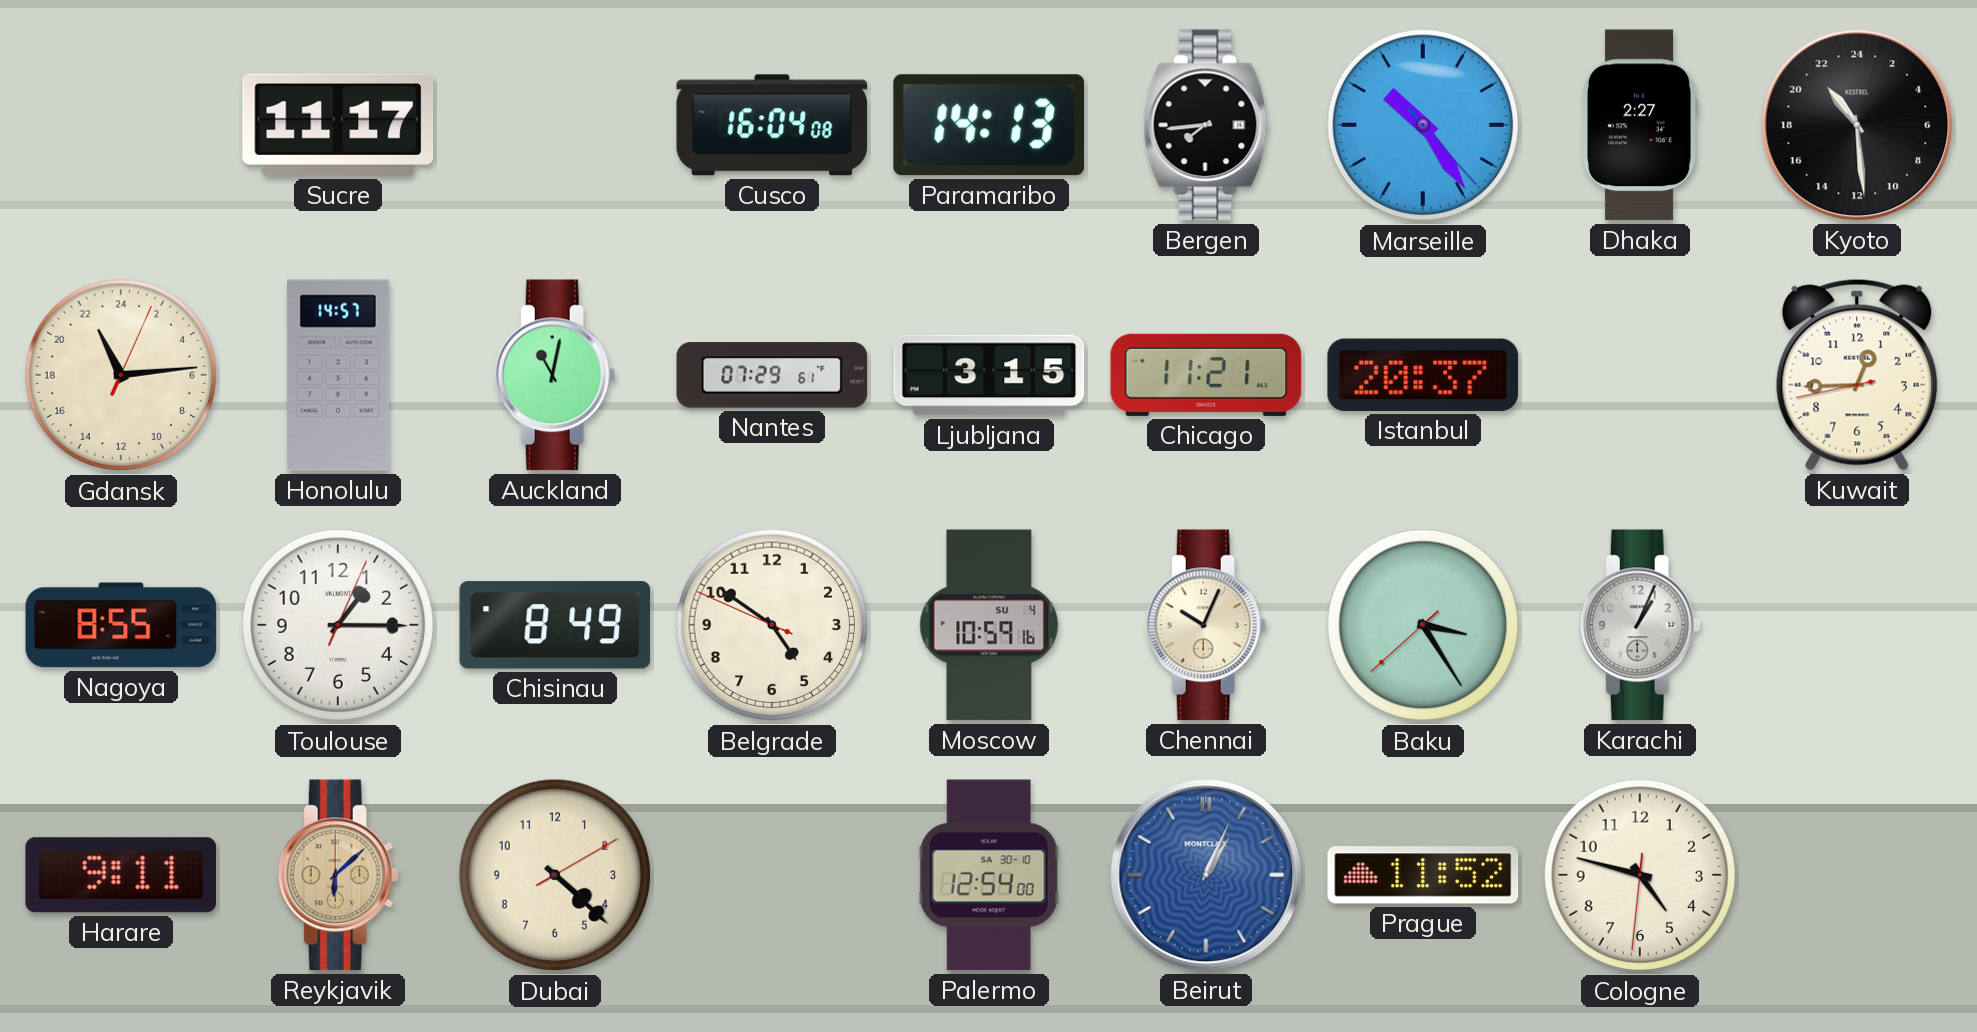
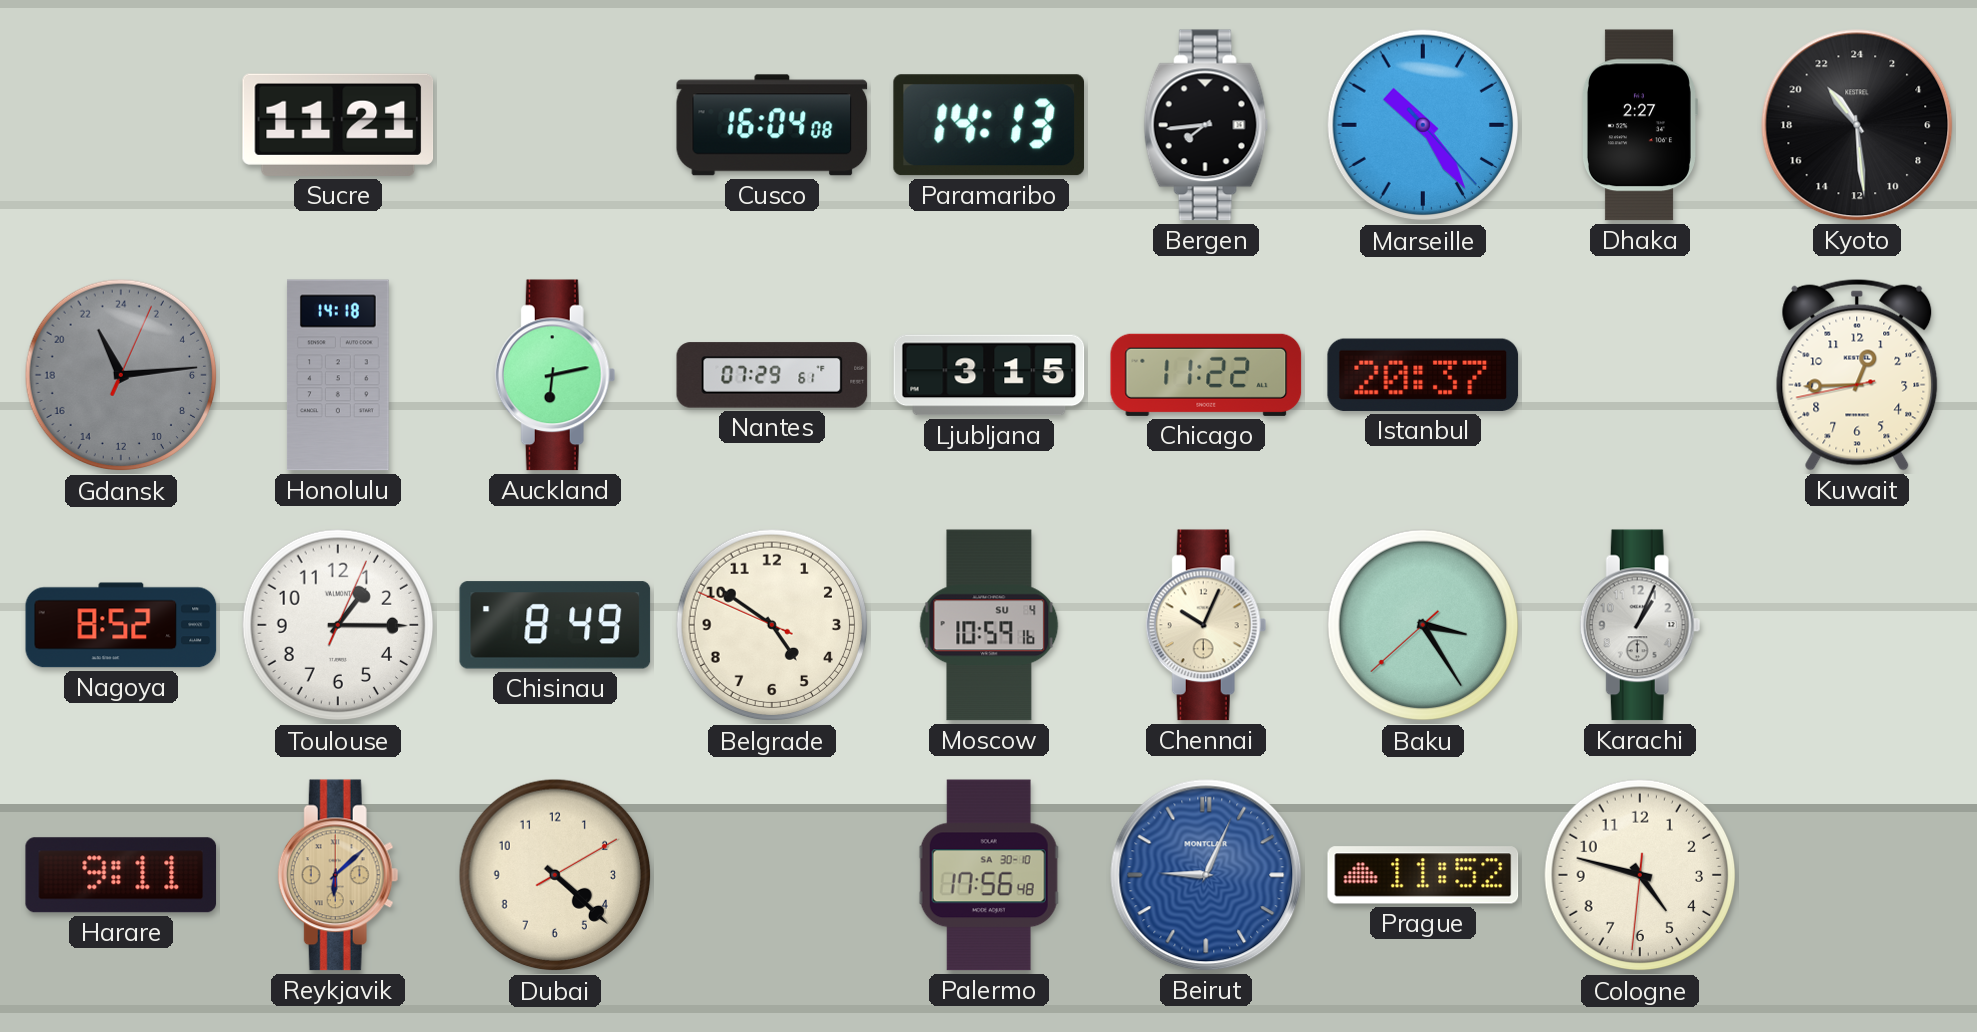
Sucre: 11:17 -> 11:21 (338, 125)
Gdansk dial: cream -> grey (121, 375)
Honolulu: 14:57 -> 14:18 (338, 375)
Auckland: 11:02 -> 6:13 (555, 375)
Chicago: 11:21 -> 11:22 (1206, 375)
Nagoya: 8:55 -> 8:52 (121, 625)
Palermo: 12:54 -> 17:56 (989, 875)
Beirut: 1:04 -> 9:04 (1206, 875)
